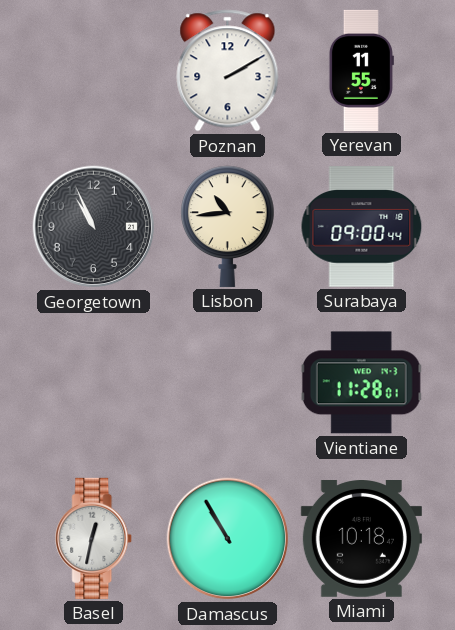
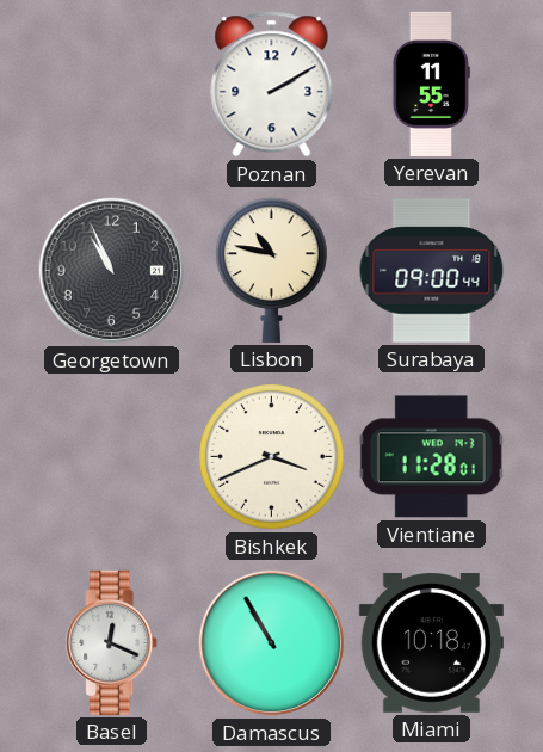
Lisbon: 10:44 -> 10:47 (272, 270)
Bishkek: none -> 3:41 (272, 457)
Basel: 12:32 -> 12:19 (112, 642)
